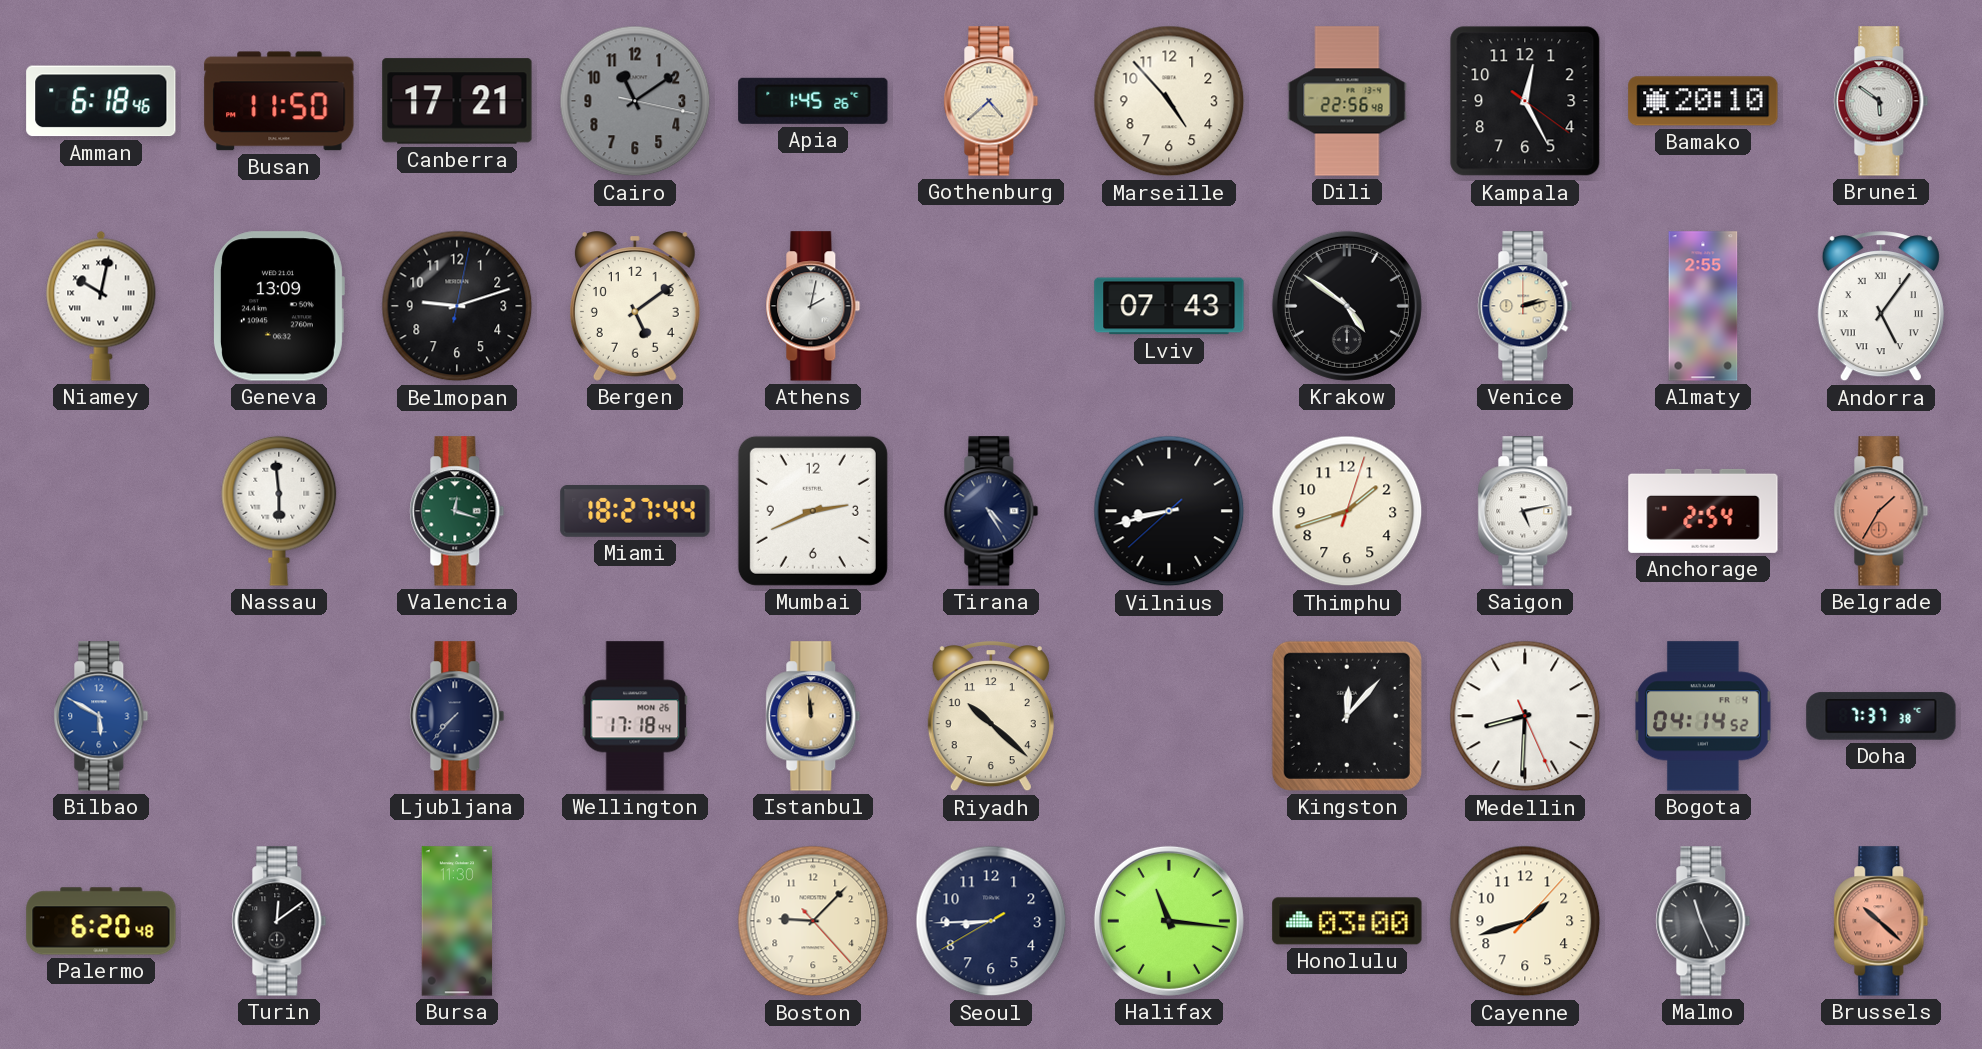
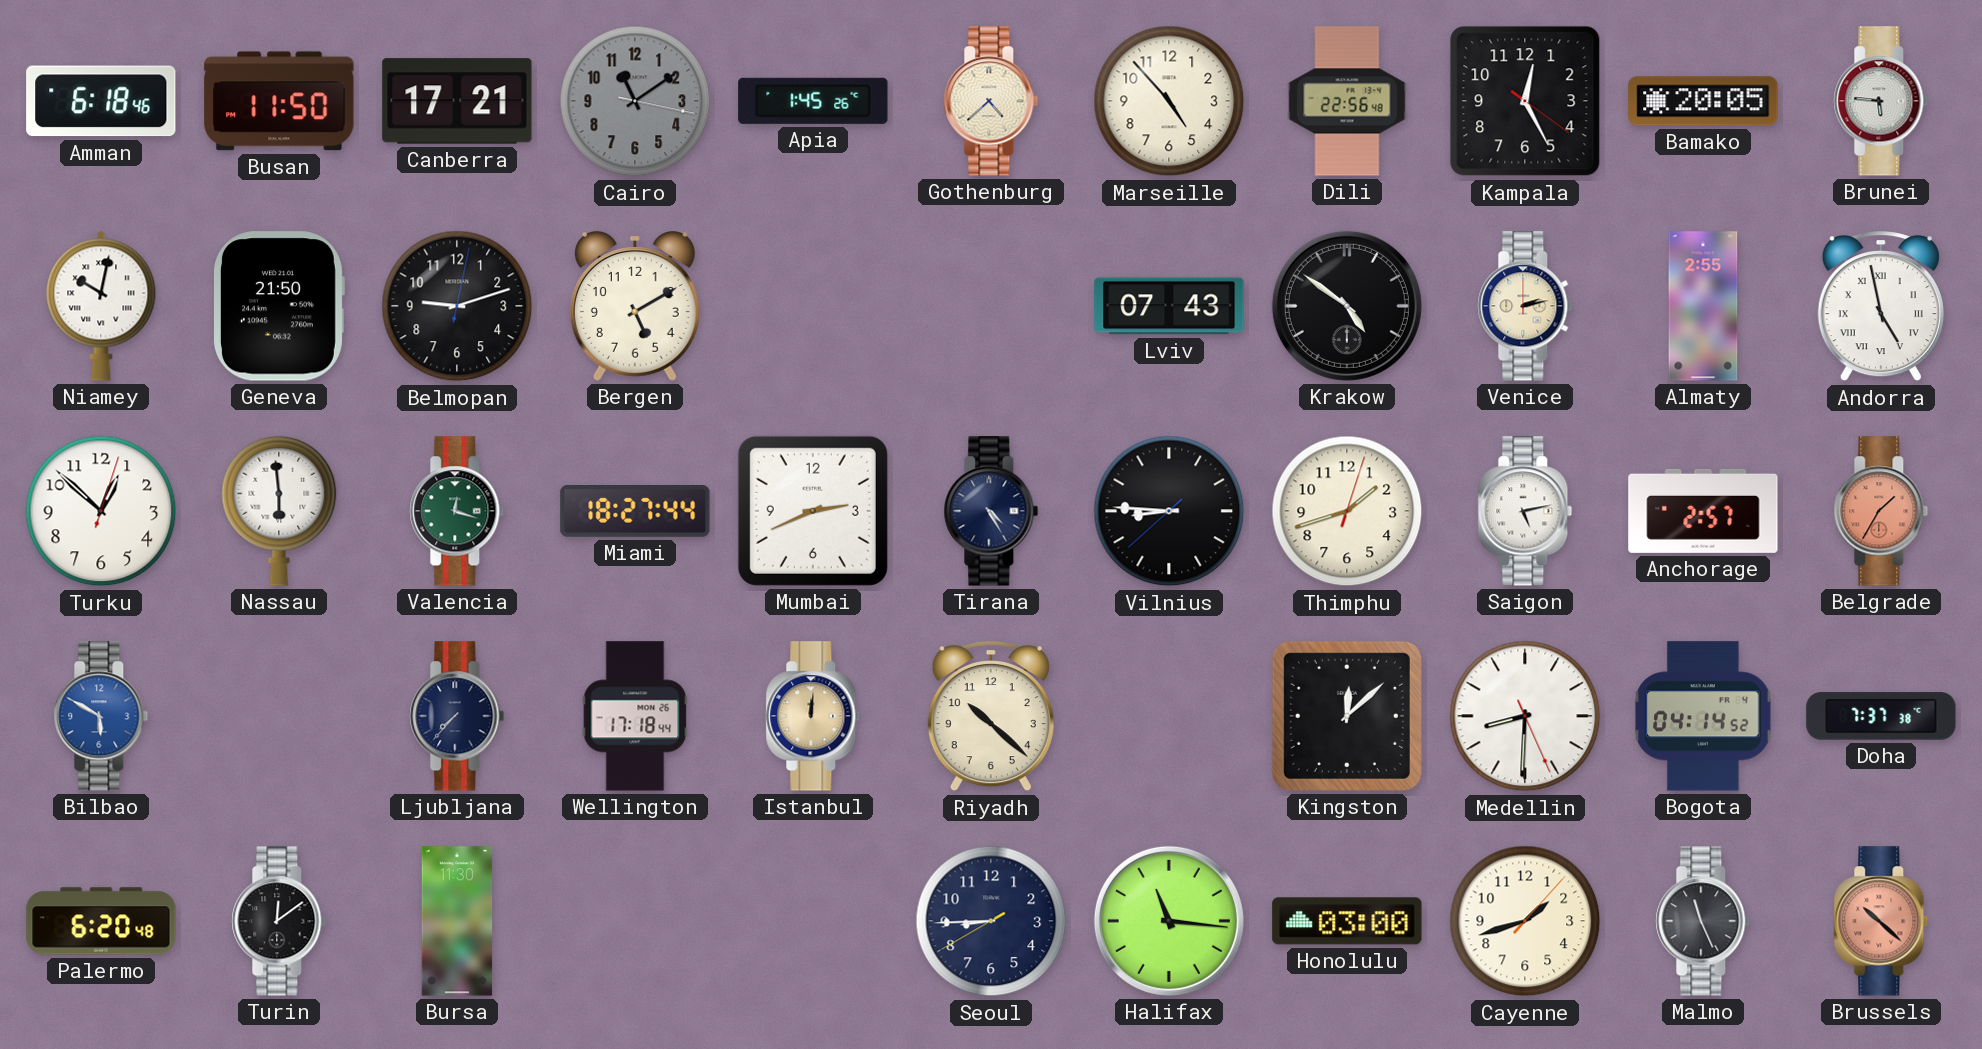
Bamako: 20:10 -> 20:05 (1703, 101)
Brunei: 5:51 -> 5:46 (1881, 101)
Geneva: 13:09 -> 21:50 (278, 306)
Bergen: 5:09 -> 5:10 (635, 306)
Athens: 2:02 -> none (813, 306)
Andorra: 5:06 -> 4:58 (1881, 307)
Turku: none -> 12:52 (101, 511)
Vilnius: 8:42 -> 8:45 (1169, 511)
Anchorage: 2:54 -> 2:57 (1703, 511)
Istanbul: 11:59 -> 12:01 (813, 716)
Kingston: 12:07 -> 12:08 (1347, 716)
Boston: 9:07 -> none (813, 921)
